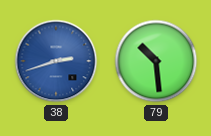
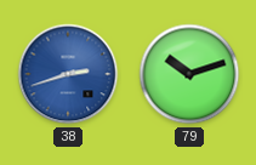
79: 10:29 -> 10:12 (189, 74)
